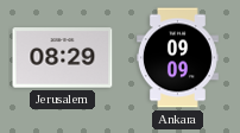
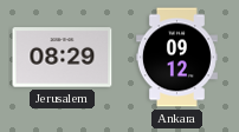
Ankara: 09:09 -> 09:12 (176, 58)
